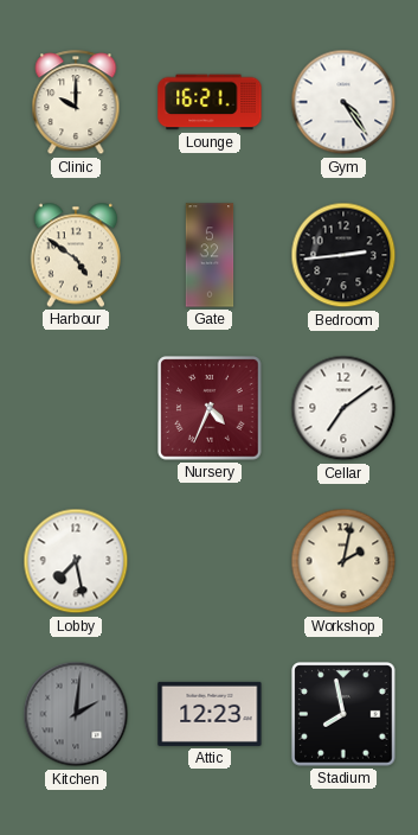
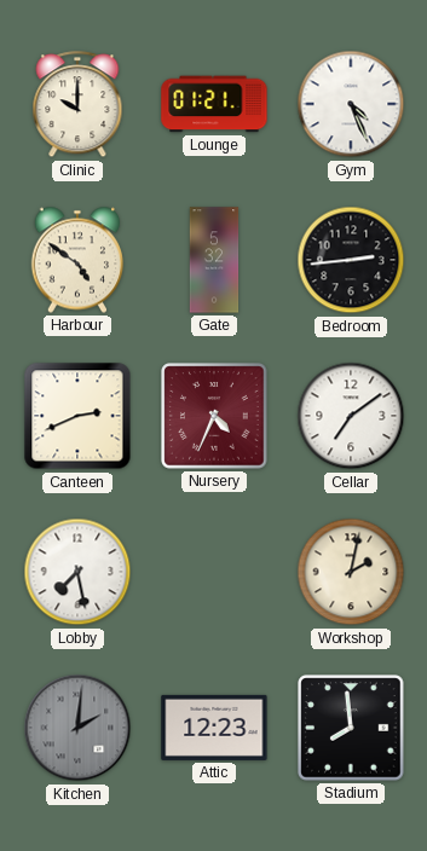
Lounge: 16:21 -> 01:21 (214, 104)
Gym: 4:24 -> 4:26 (351, 104)
Canteen: none -> 2:41 (77, 416)
Stadium: 7:58 -> 7:59 (351, 728)
